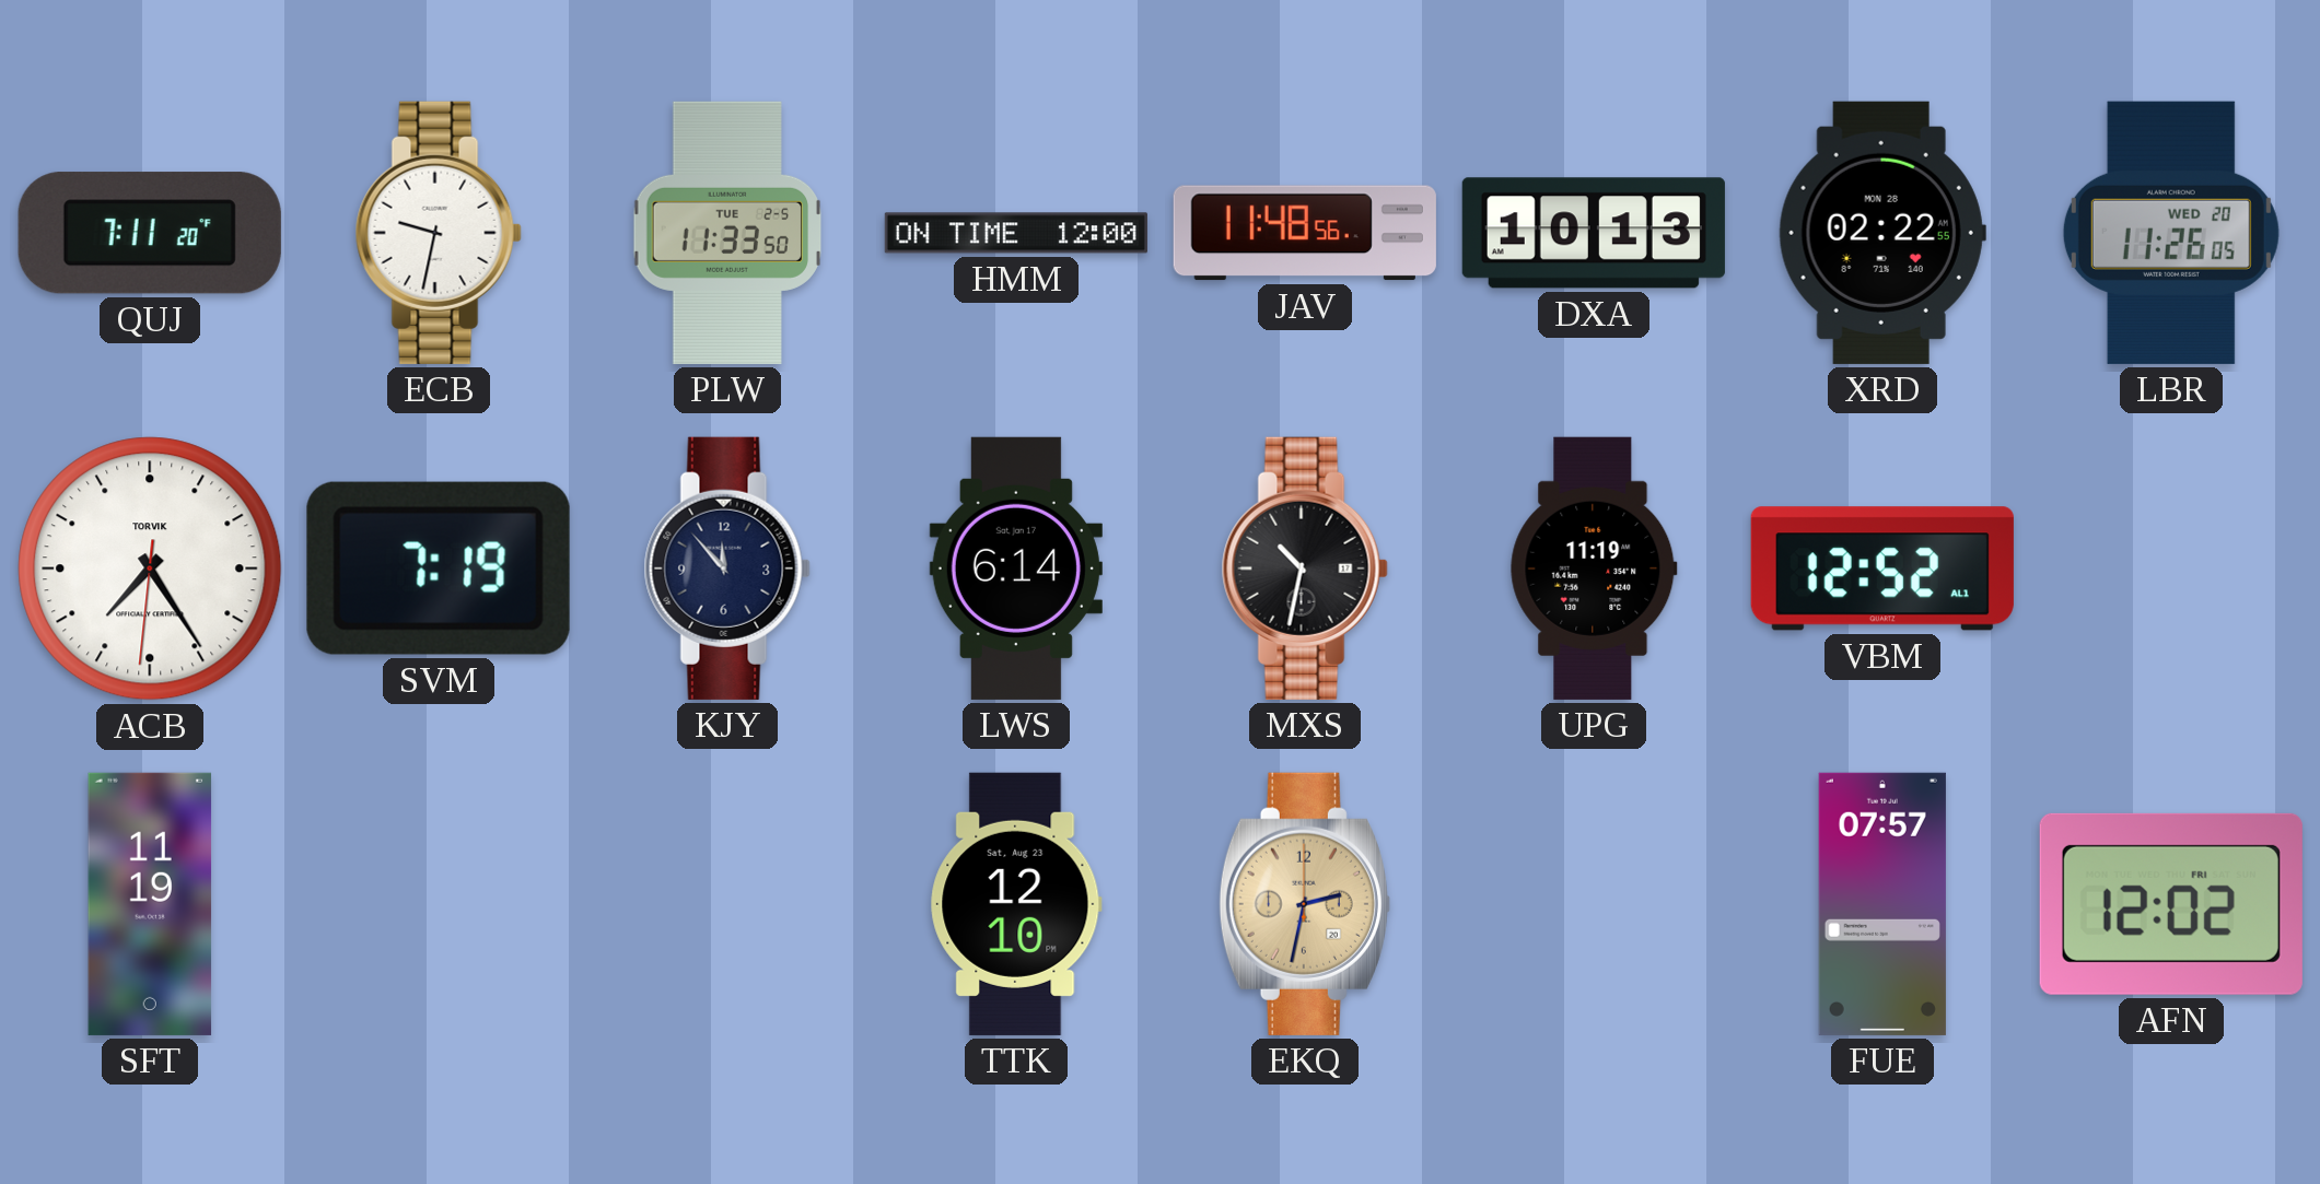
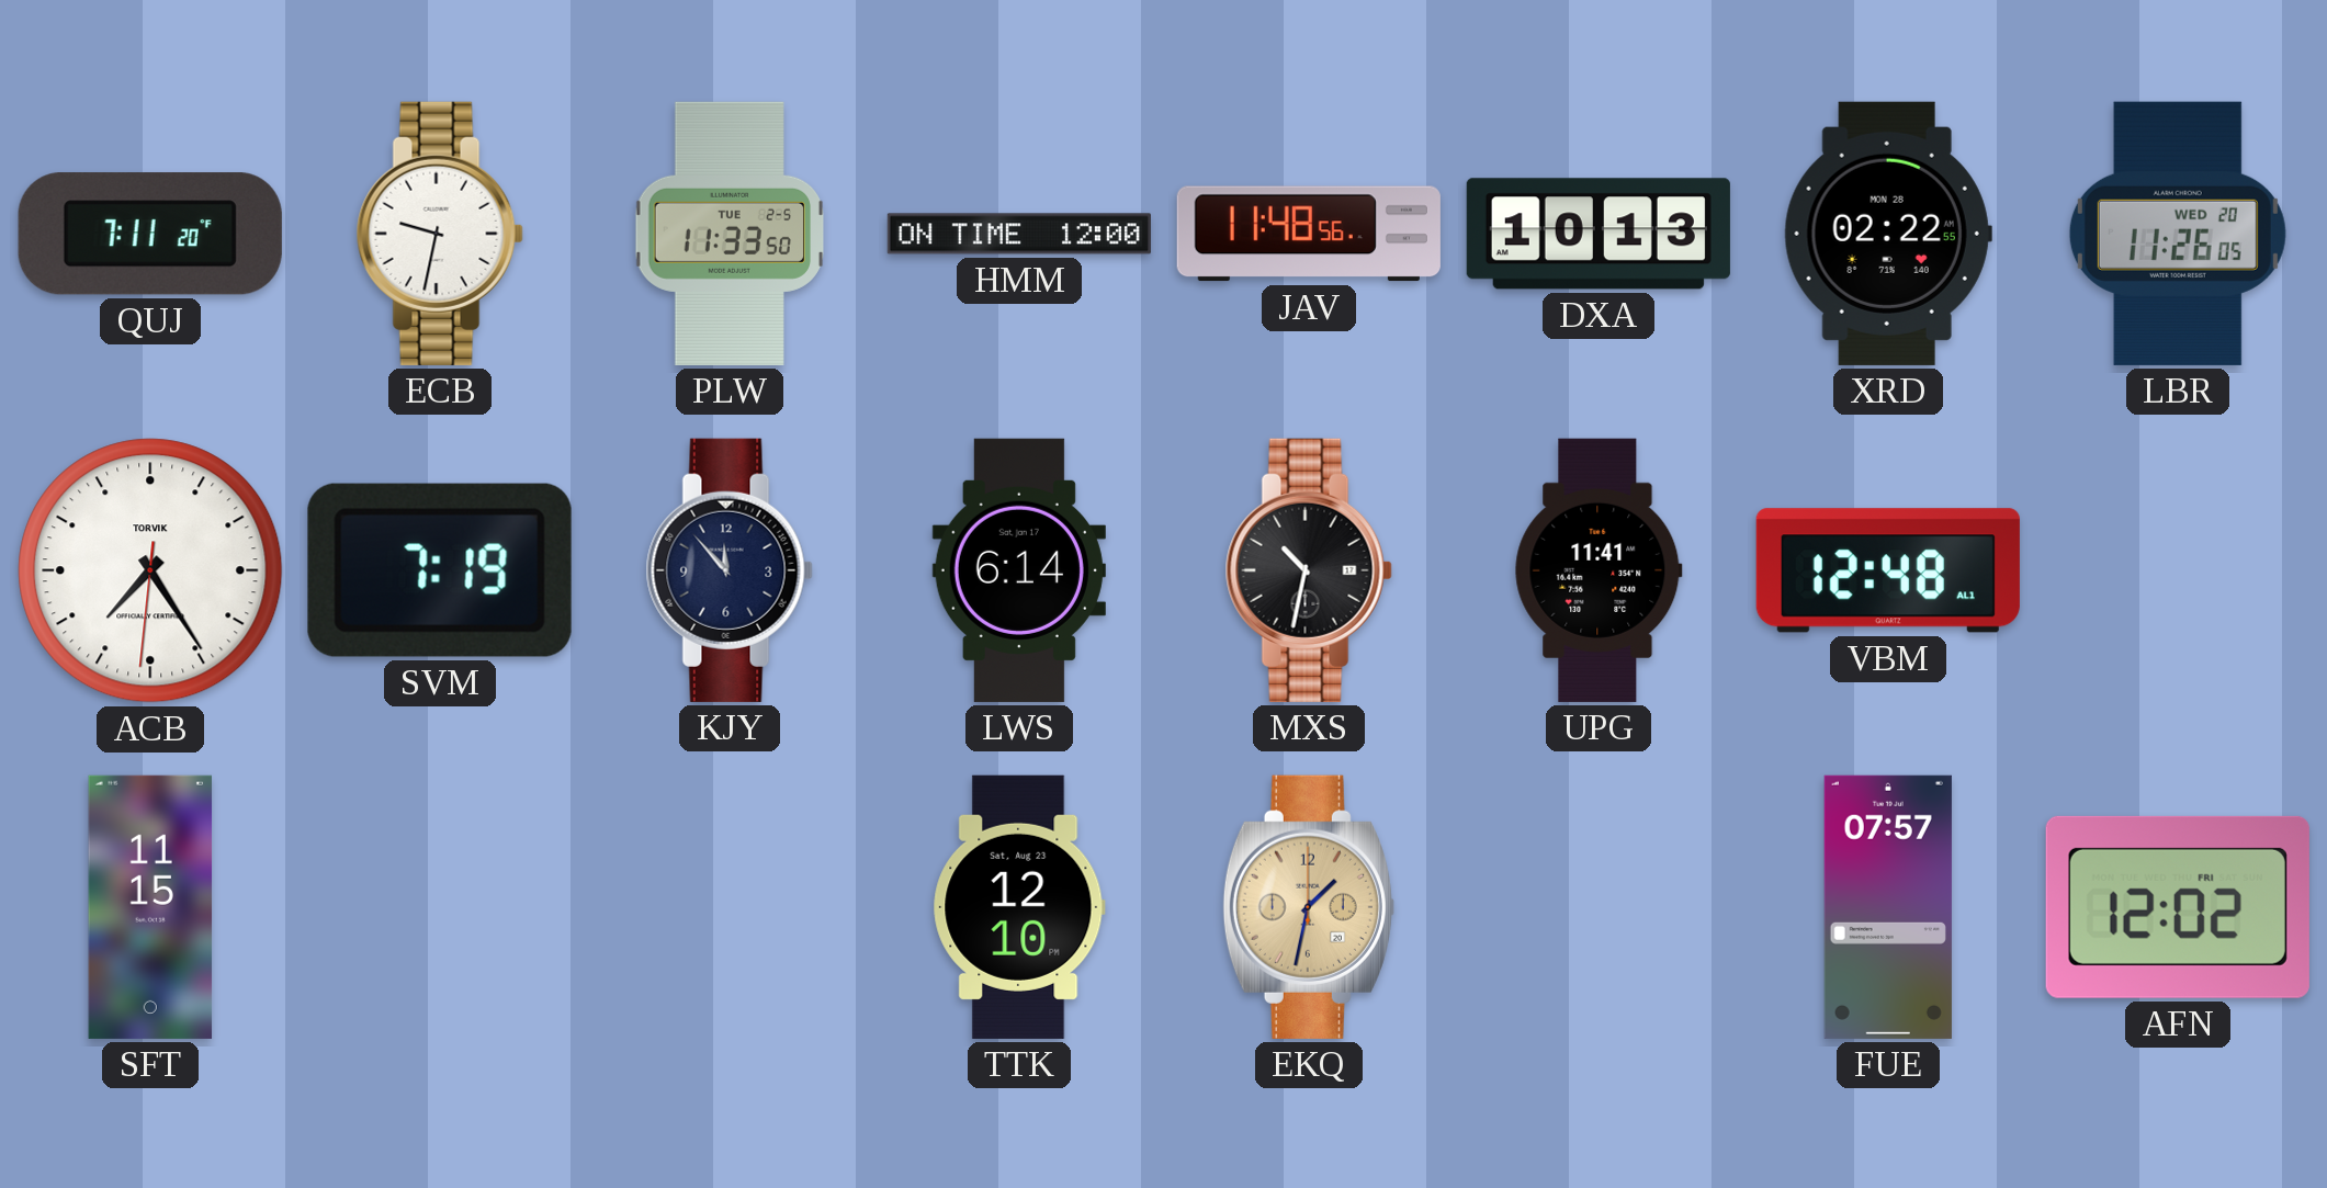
UPG: 11:19 -> 11:41 (1599, 570)
VBM: 12:52 -> 12:48 (1888, 570)
SFT: 11:19 -> 11:15 (150, 907)
EKQ: 2:32 -> 1:32 (1309, 907)
